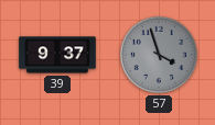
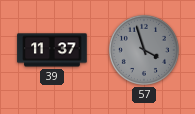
39: 9:37 -> 11:37 (52, 50)
